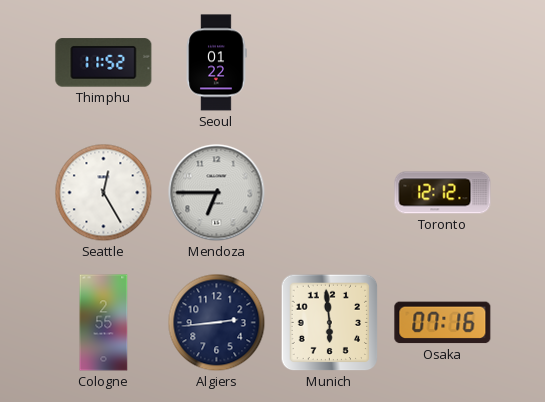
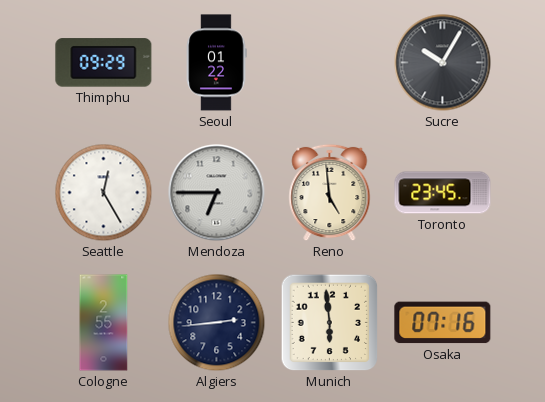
Thimphu: 11:52 -> 09:29 (104, 63)
Sucre: none -> 10:05 (443, 63)
Reno: none -> 4:59 (330, 193)
Toronto: 12:12 -> 23:45 (443, 193)
